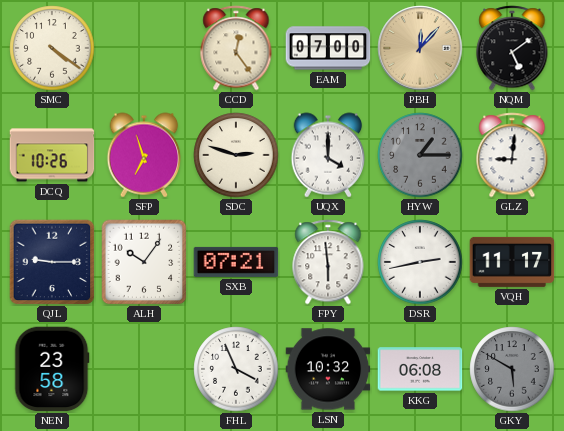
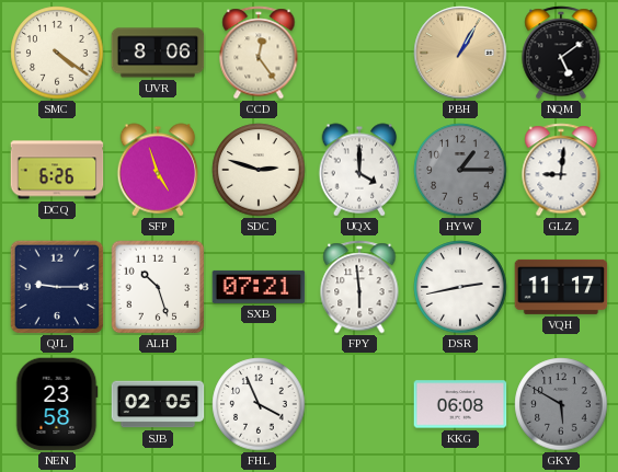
UVR: none -> 8:06 (158, 53)
EAM: 07:00 -> none (328, 48)
PBH: 12:07 -> 1:05 (460, 53)
DCQ: 10:26 -> 6:26 (57, 170)
SFP: 6:57 -> 4:57 (158, 170)
ALH: 10:06 -> 10:27 (158, 287)
SJB: none -> 02:05 (158, 404)
LSN: 10:32 -> none (328, 369)
